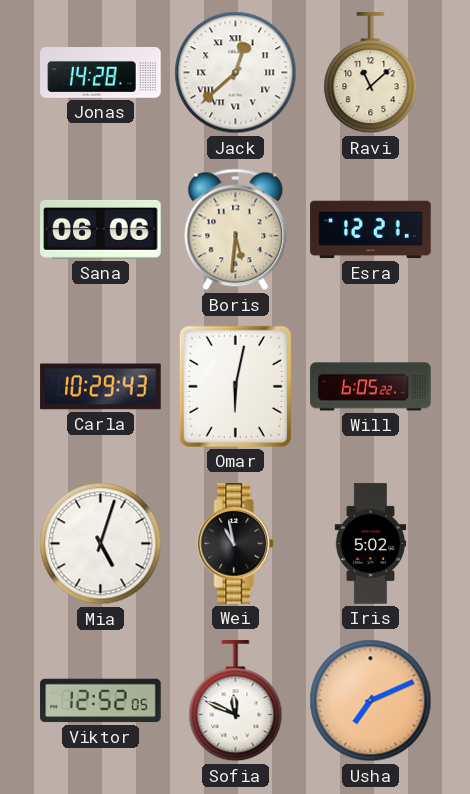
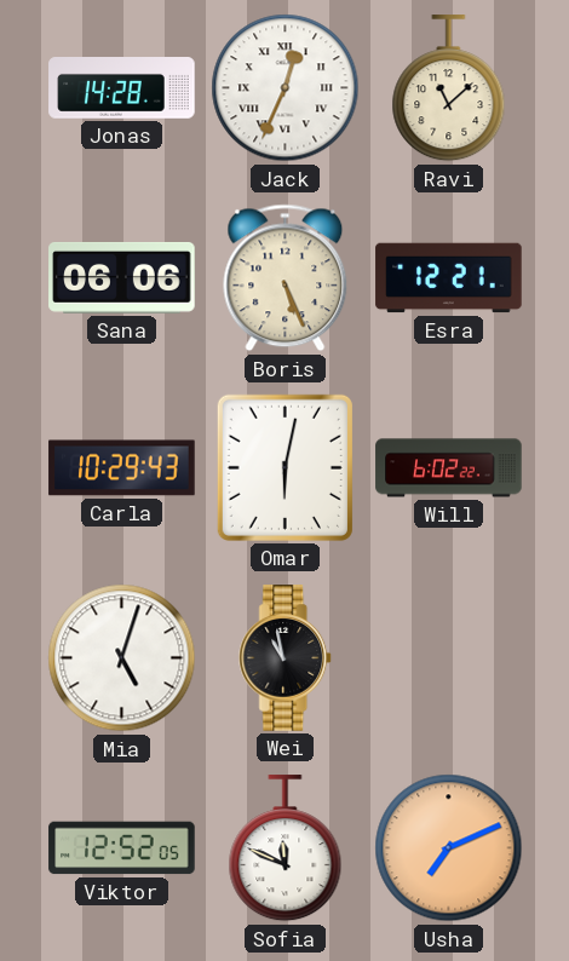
Jack: 12:38 -> 12:34 (286, 88)
Boris: 5:31 -> 5:26 (286, 278)
Will: 6:05 -> 6:02 (449, 468)
Iris: 5:02 -> none (371, 544)
